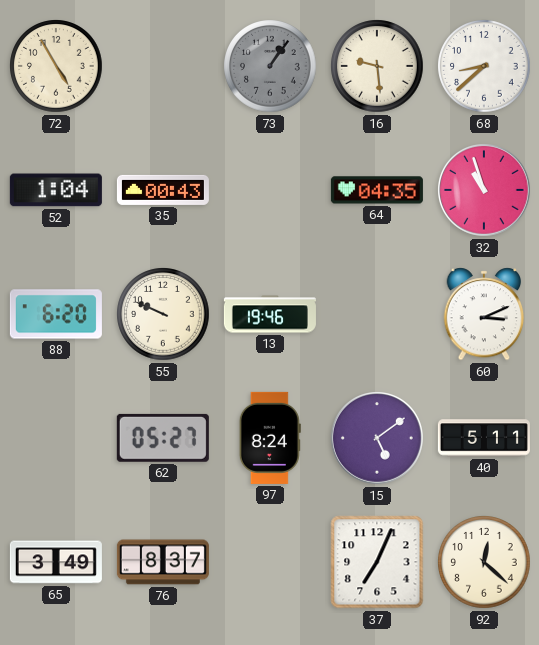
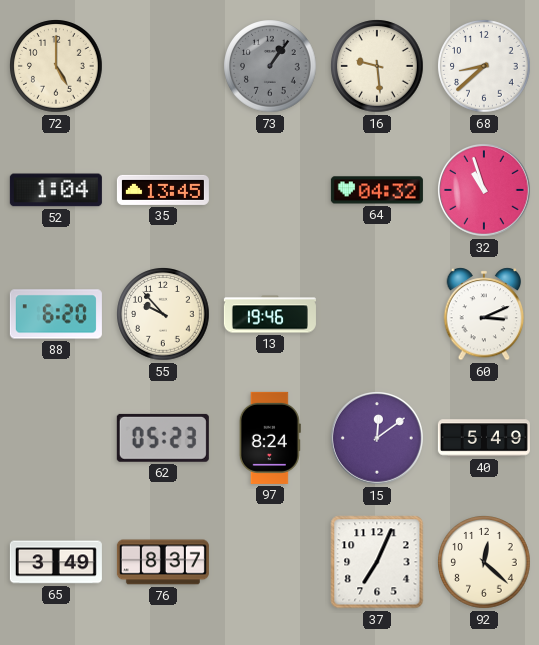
72: 4:55 -> 5:00 (56, 66)
35: 00:43 -> 13:45 (163, 190)
64: 04:35 -> 04:32 (377, 190)
55: 9:49 -> 9:53 (163, 314)
62: 05:27 -> 05:23 (163, 438)
15: 5:09 -> 12:09 (378, 439)
40: 5:11 -> 5:49 (484, 438)
